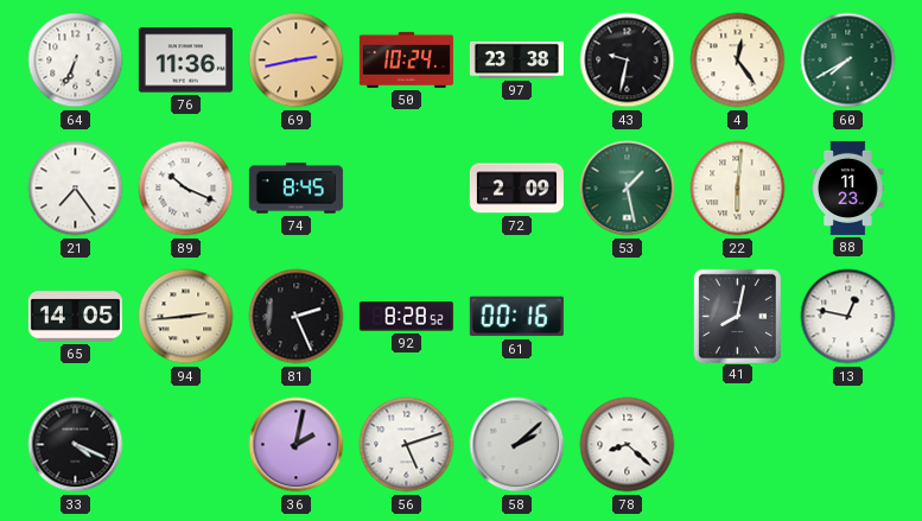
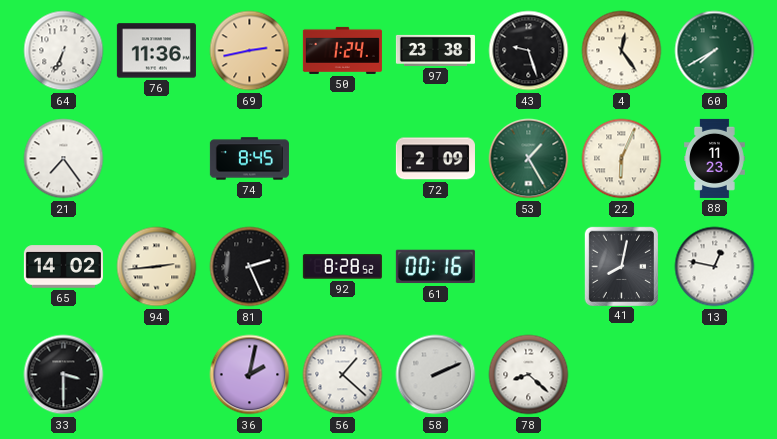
50: 10:24 -> 1:24 (342, 50)
43: 9:32 -> 9:27 (529, 51)
89: 10:19 -> none (186, 189)
53: 1:28 -> 1:25 (529, 159)
22: 6:01 -> 6:04 (622, 159)
65: 14:05 -> 14:02 (63, 267)
33: 4:19 -> 3:30 (64, 375)
56: 5:12 -> 1:22 (343, 375)
58: 2:08 -> 2:11 (436, 375)
